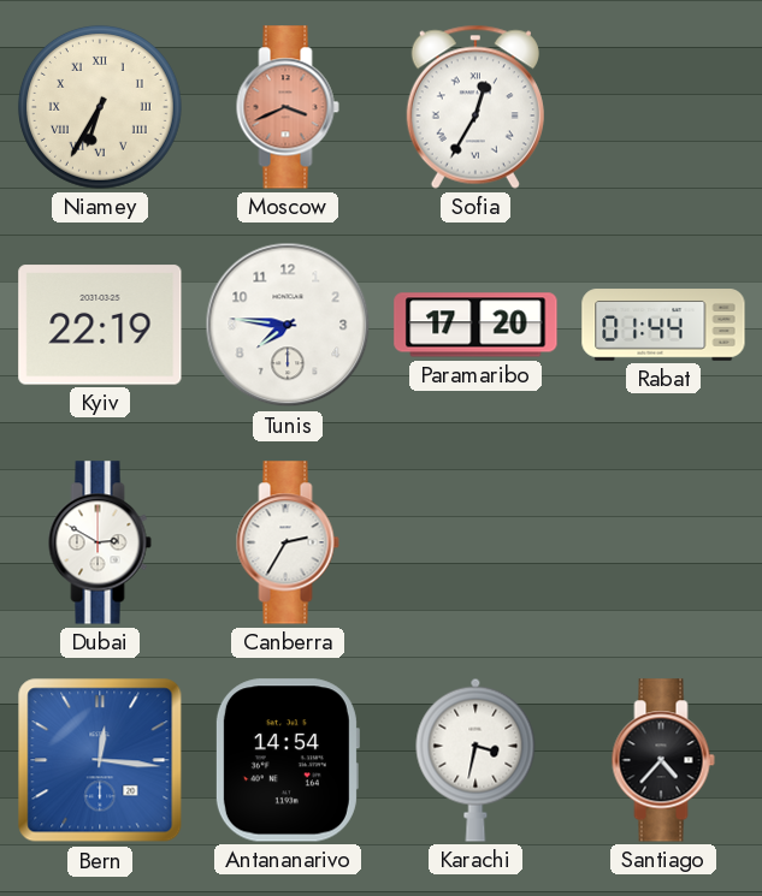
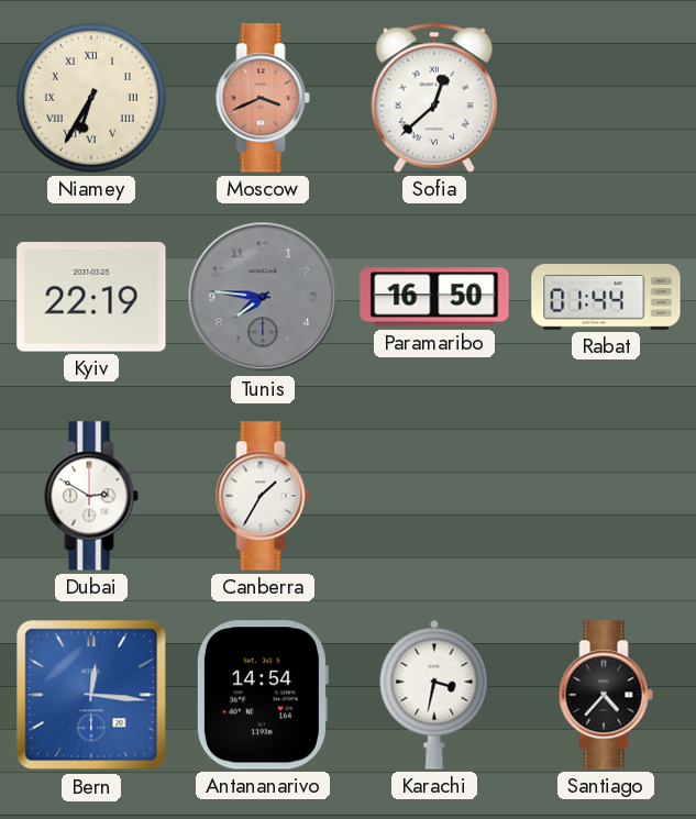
Sofia: 12:35 -> 12:38 (434, 98)
Tunis dial: white -> grey (263, 297)
Paramaribo: 17:20 -> 16:50 (434, 297)
Canberra: 2:35 -> 1:35 (263, 496)
